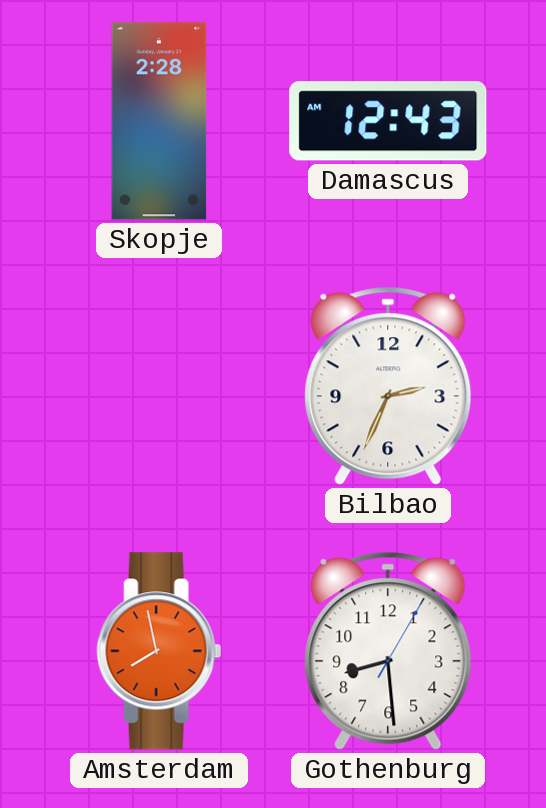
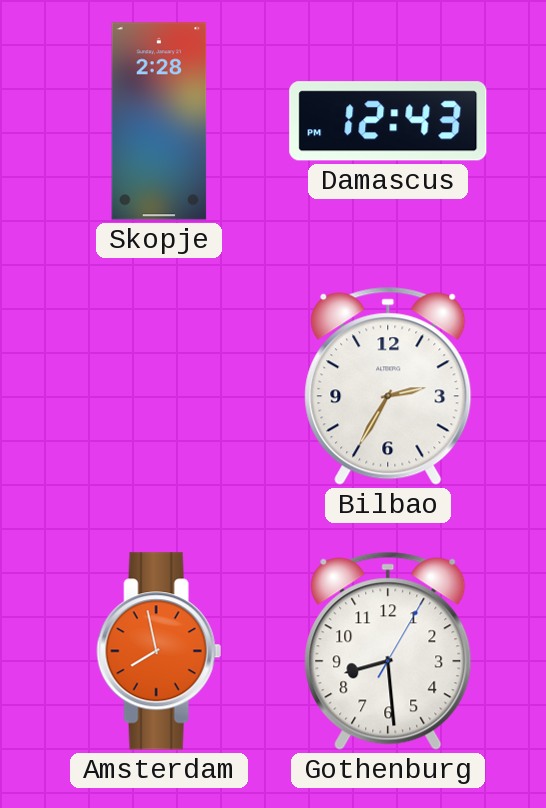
Damascus: 12:43 AM -> 12:43 PM (388, 121)
Bilbao: 2:34 -> 2:35 (388, 386)
